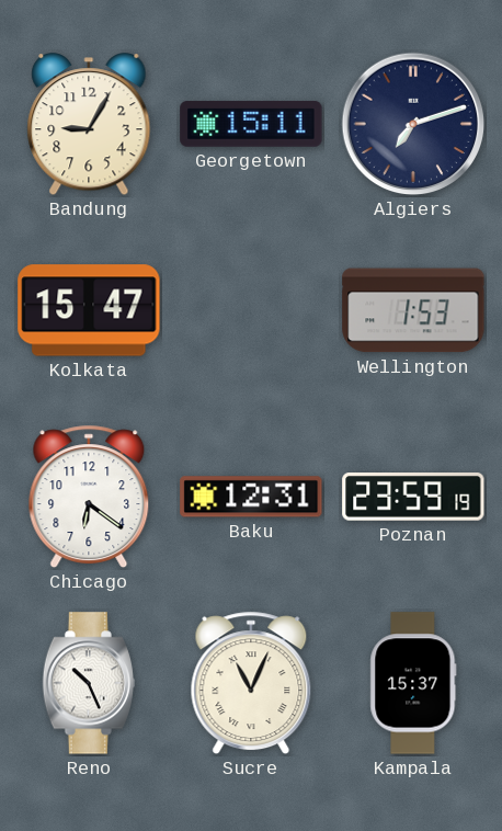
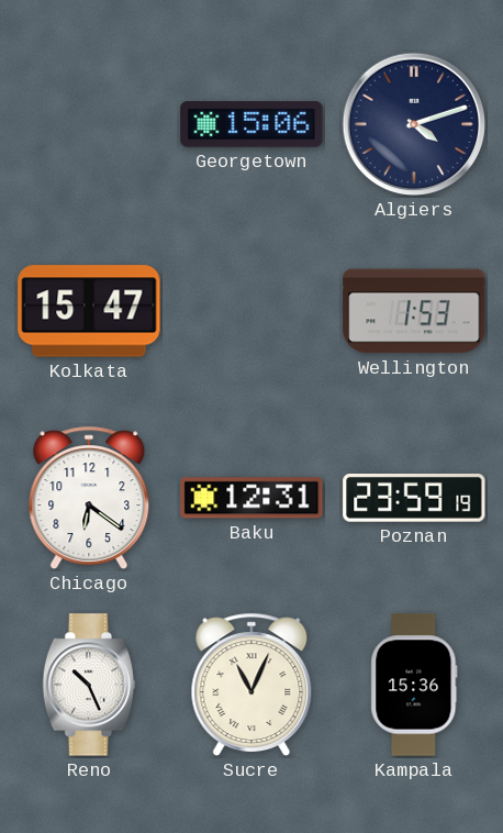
Bandung: 9:05 -> none (89, 125)
Georgetown: 15:11 -> 15:06 (251, 124)
Algiers: 7:12 -> 4:12 (414, 124)
Kampala: 15:37 -> 15:36 (414, 685)
